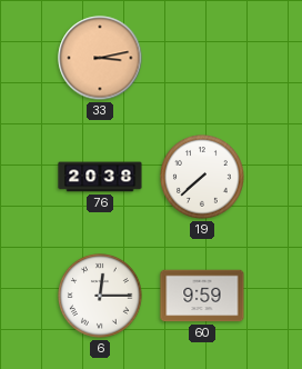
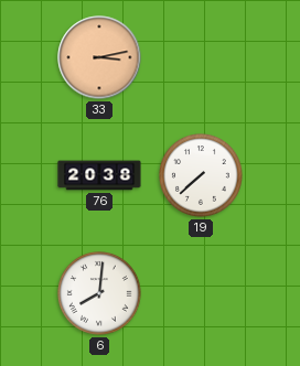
6: 12:15 -> 8:01 (99, 293)
60: 9:59 -> none (202, 296)
